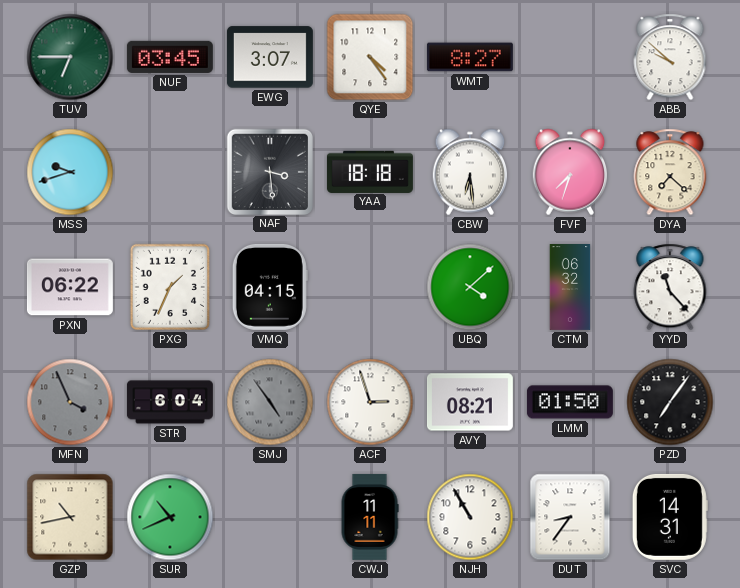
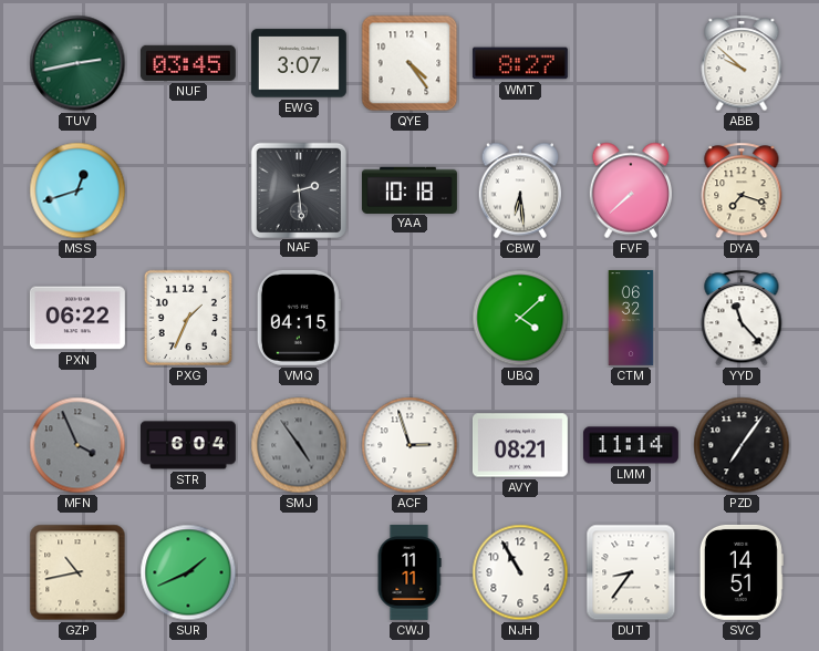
TUV: 6:45 -> 2:43 (77, 63)
MSS: 9:42 -> 12:42 (77, 190)
NAF: 3:29 -> 2:29 (298, 189)
YAA: 18:18 -> 10:18 (409, 189)
FVF: 7:33 -> 7:38 (631, 190)
DYA: 7:22 -> 7:18 (742, 190)
LMM: 01:50 -> 11:14 (631, 445)
SUR: 10:41 -> 1:41 (188, 572)
SVC: 14:31 -> 14:51 (742, 572)
